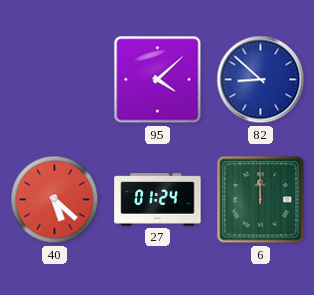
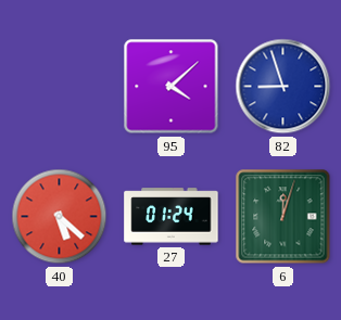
82: 8:52 -> 8:57 (283, 87)
6: 12:00 -> 12:03 (283, 217)
